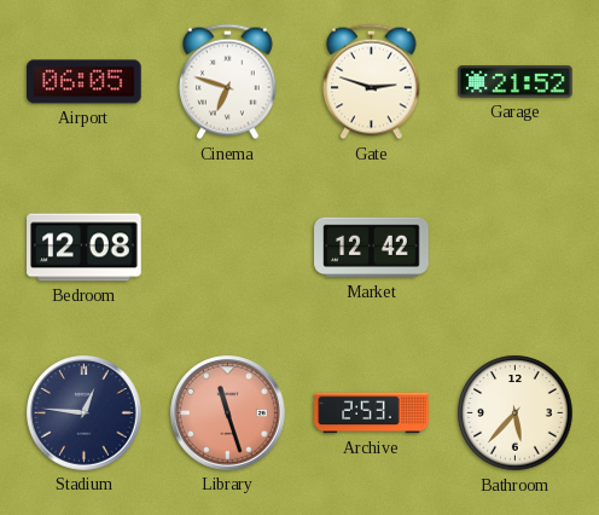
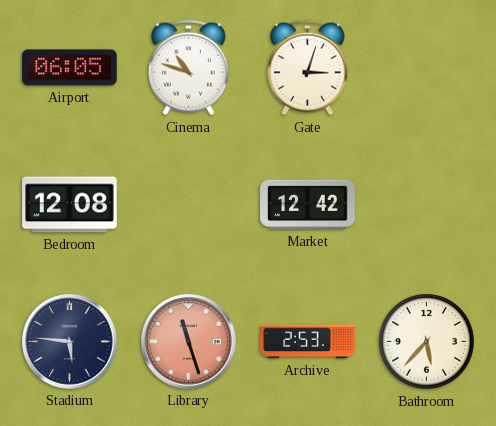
Cinema: 6:48 -> 10:48 (189, 68)
Gate: 2:48 -> 3:03 (308, 68)
Garage: 21:52 -> none (516, 82)
Stadium: 12:46 -> 5:46 (70, 342)
